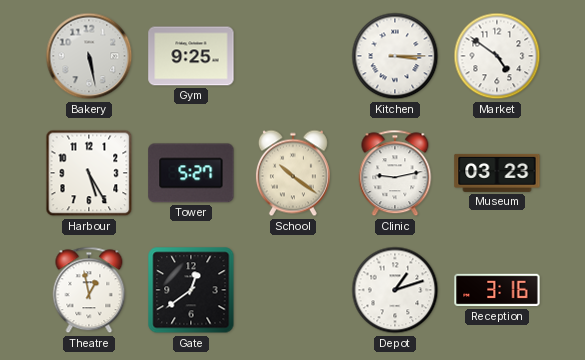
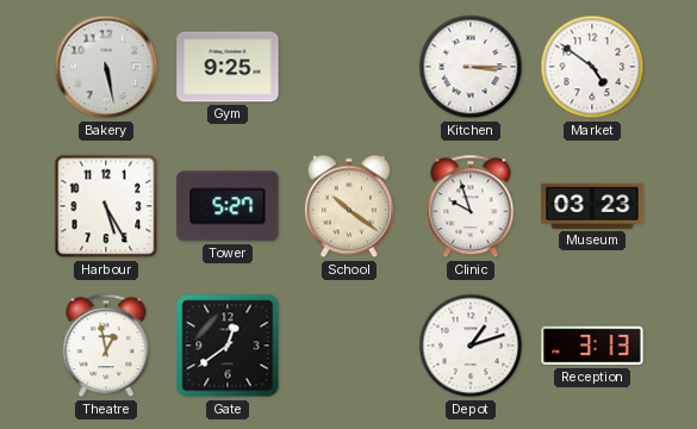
Clinic: 9:13 -> 9:57 (471, 206)
Reception: 3:16 -> 3:13 (592, 346)
